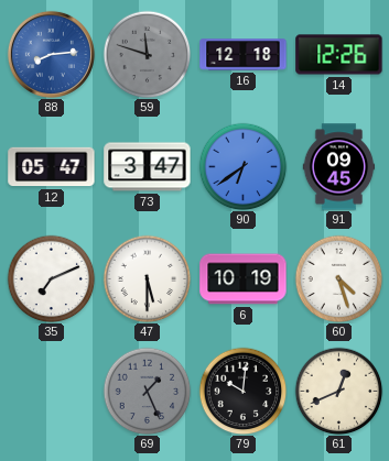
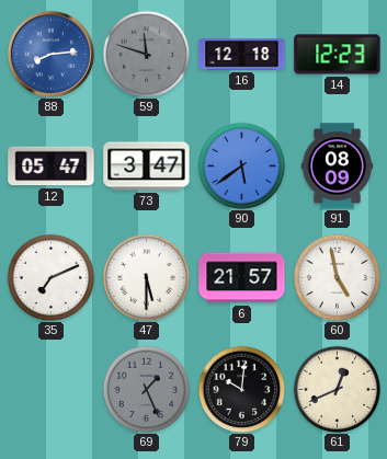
14: 12:26 -> 12:23 (338, 55)
90: 6:39 -> 5:39 (241, 165)
91: 09:45 -> 08:09 (338, 167)
6: 10:19 -> 21:57 (242, 278)
60: 4:27 -> 4:58 (337, 277)
